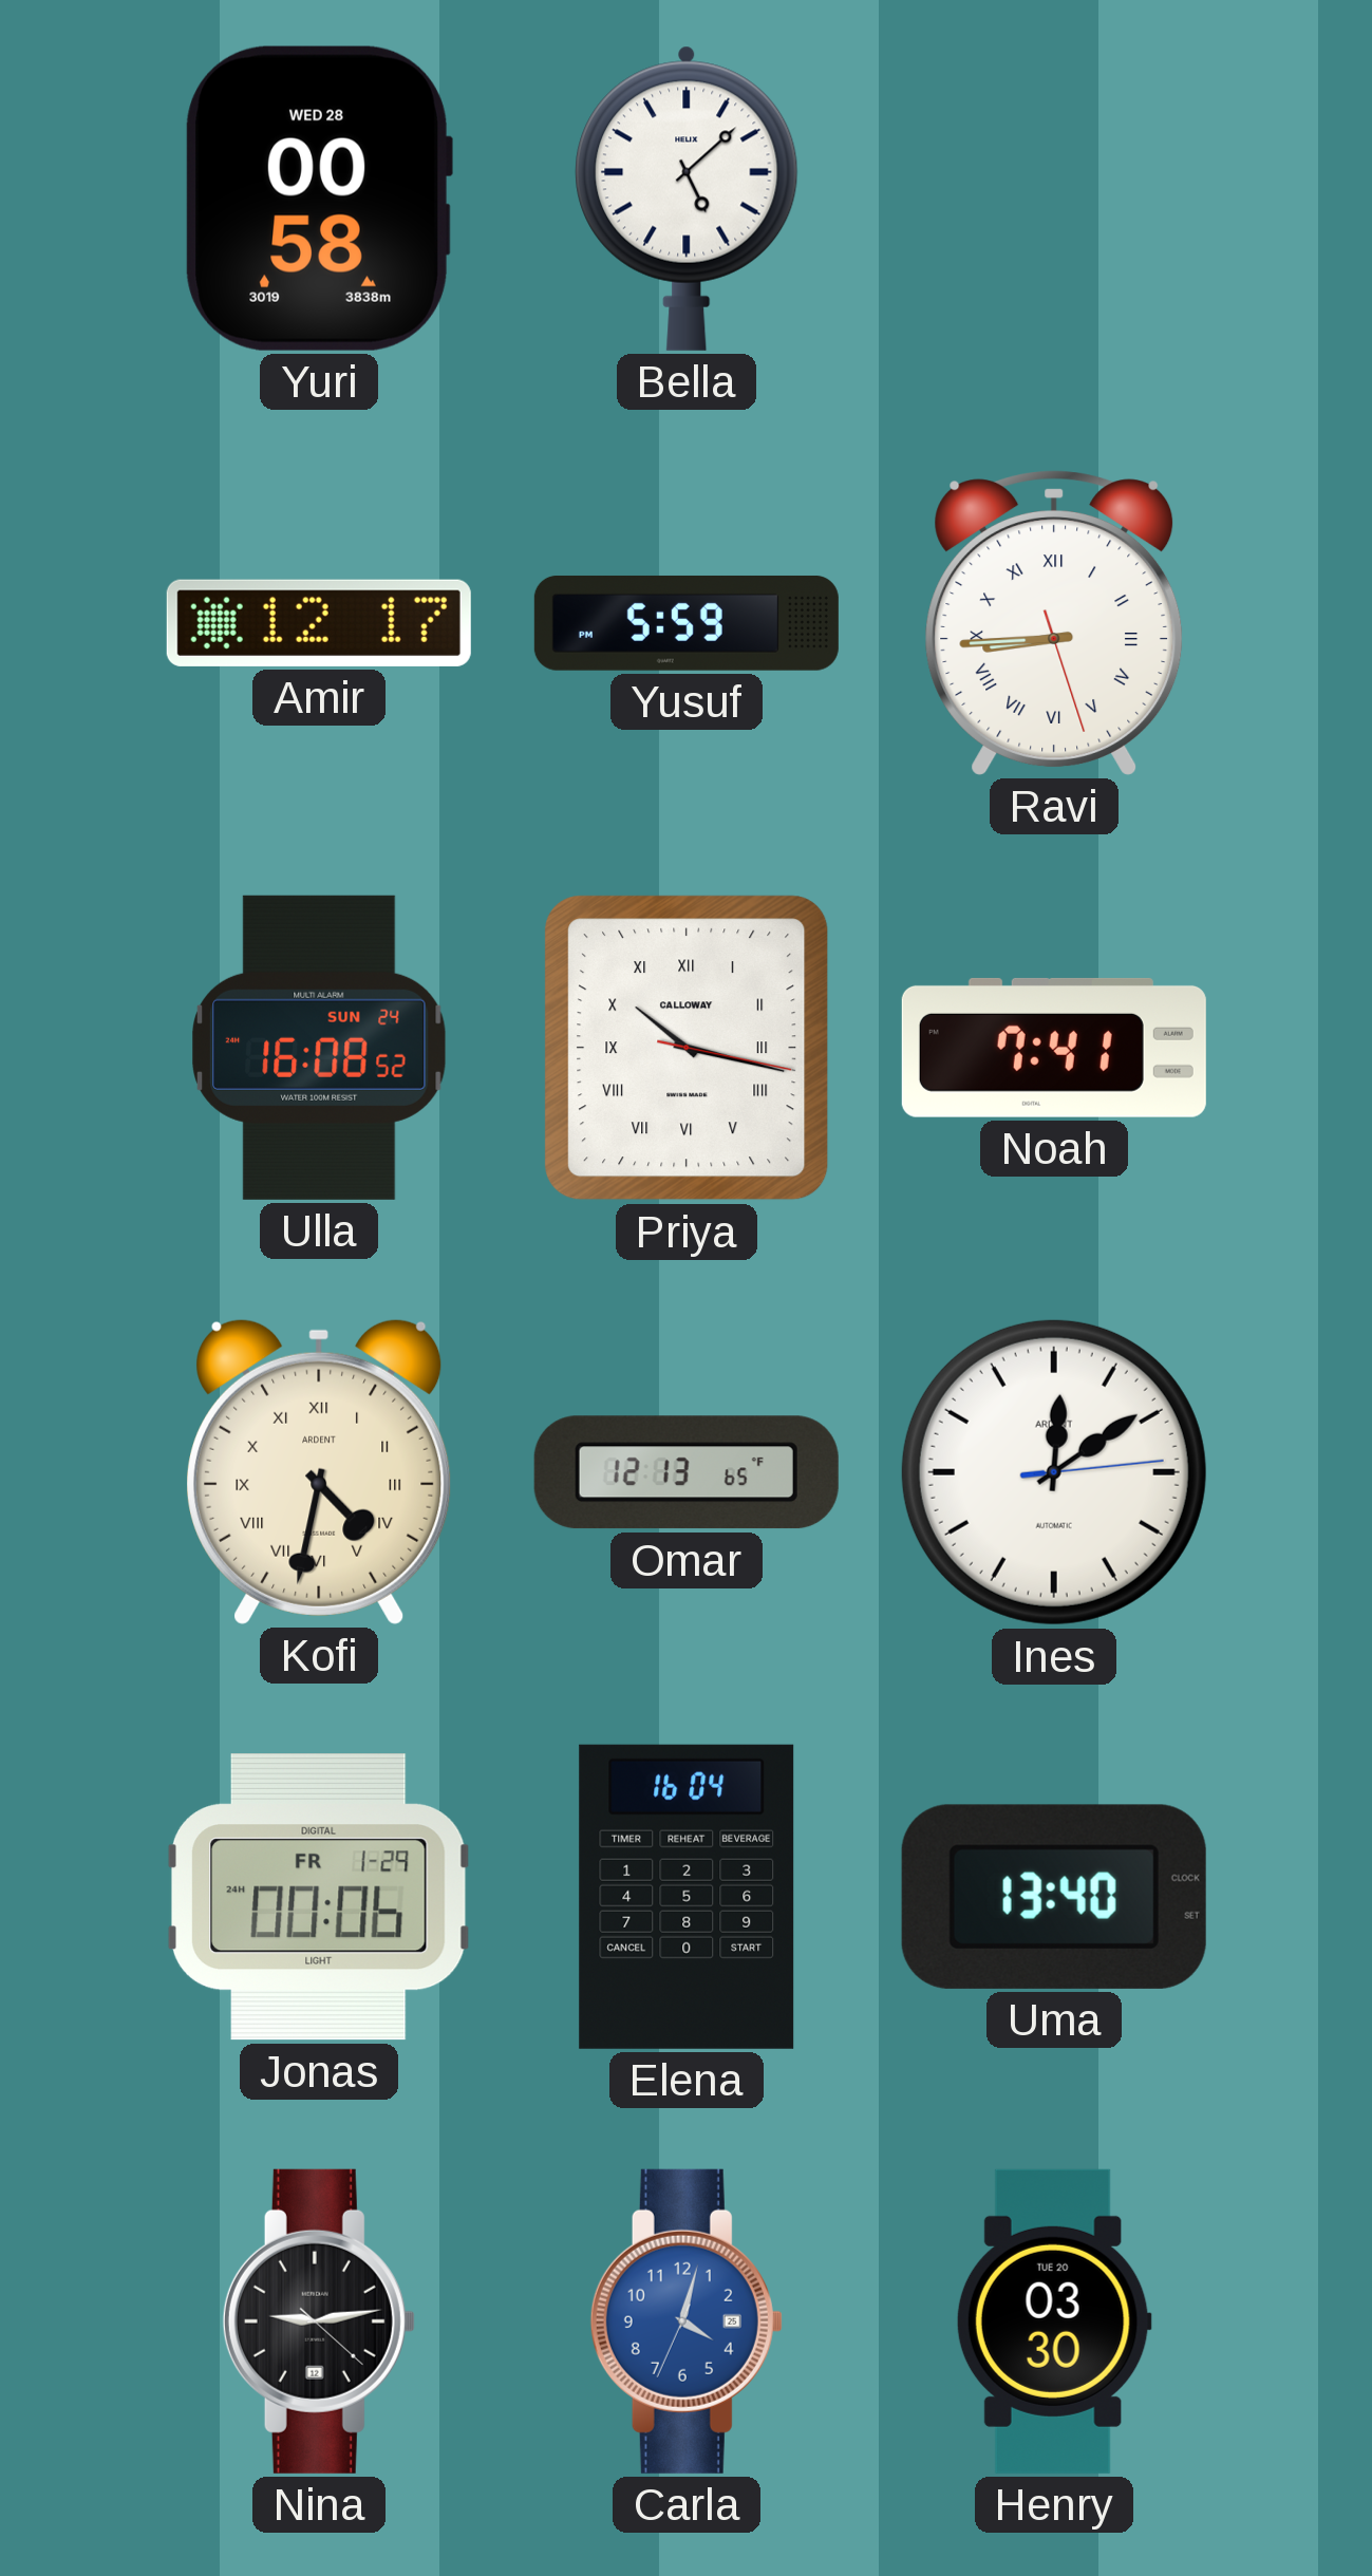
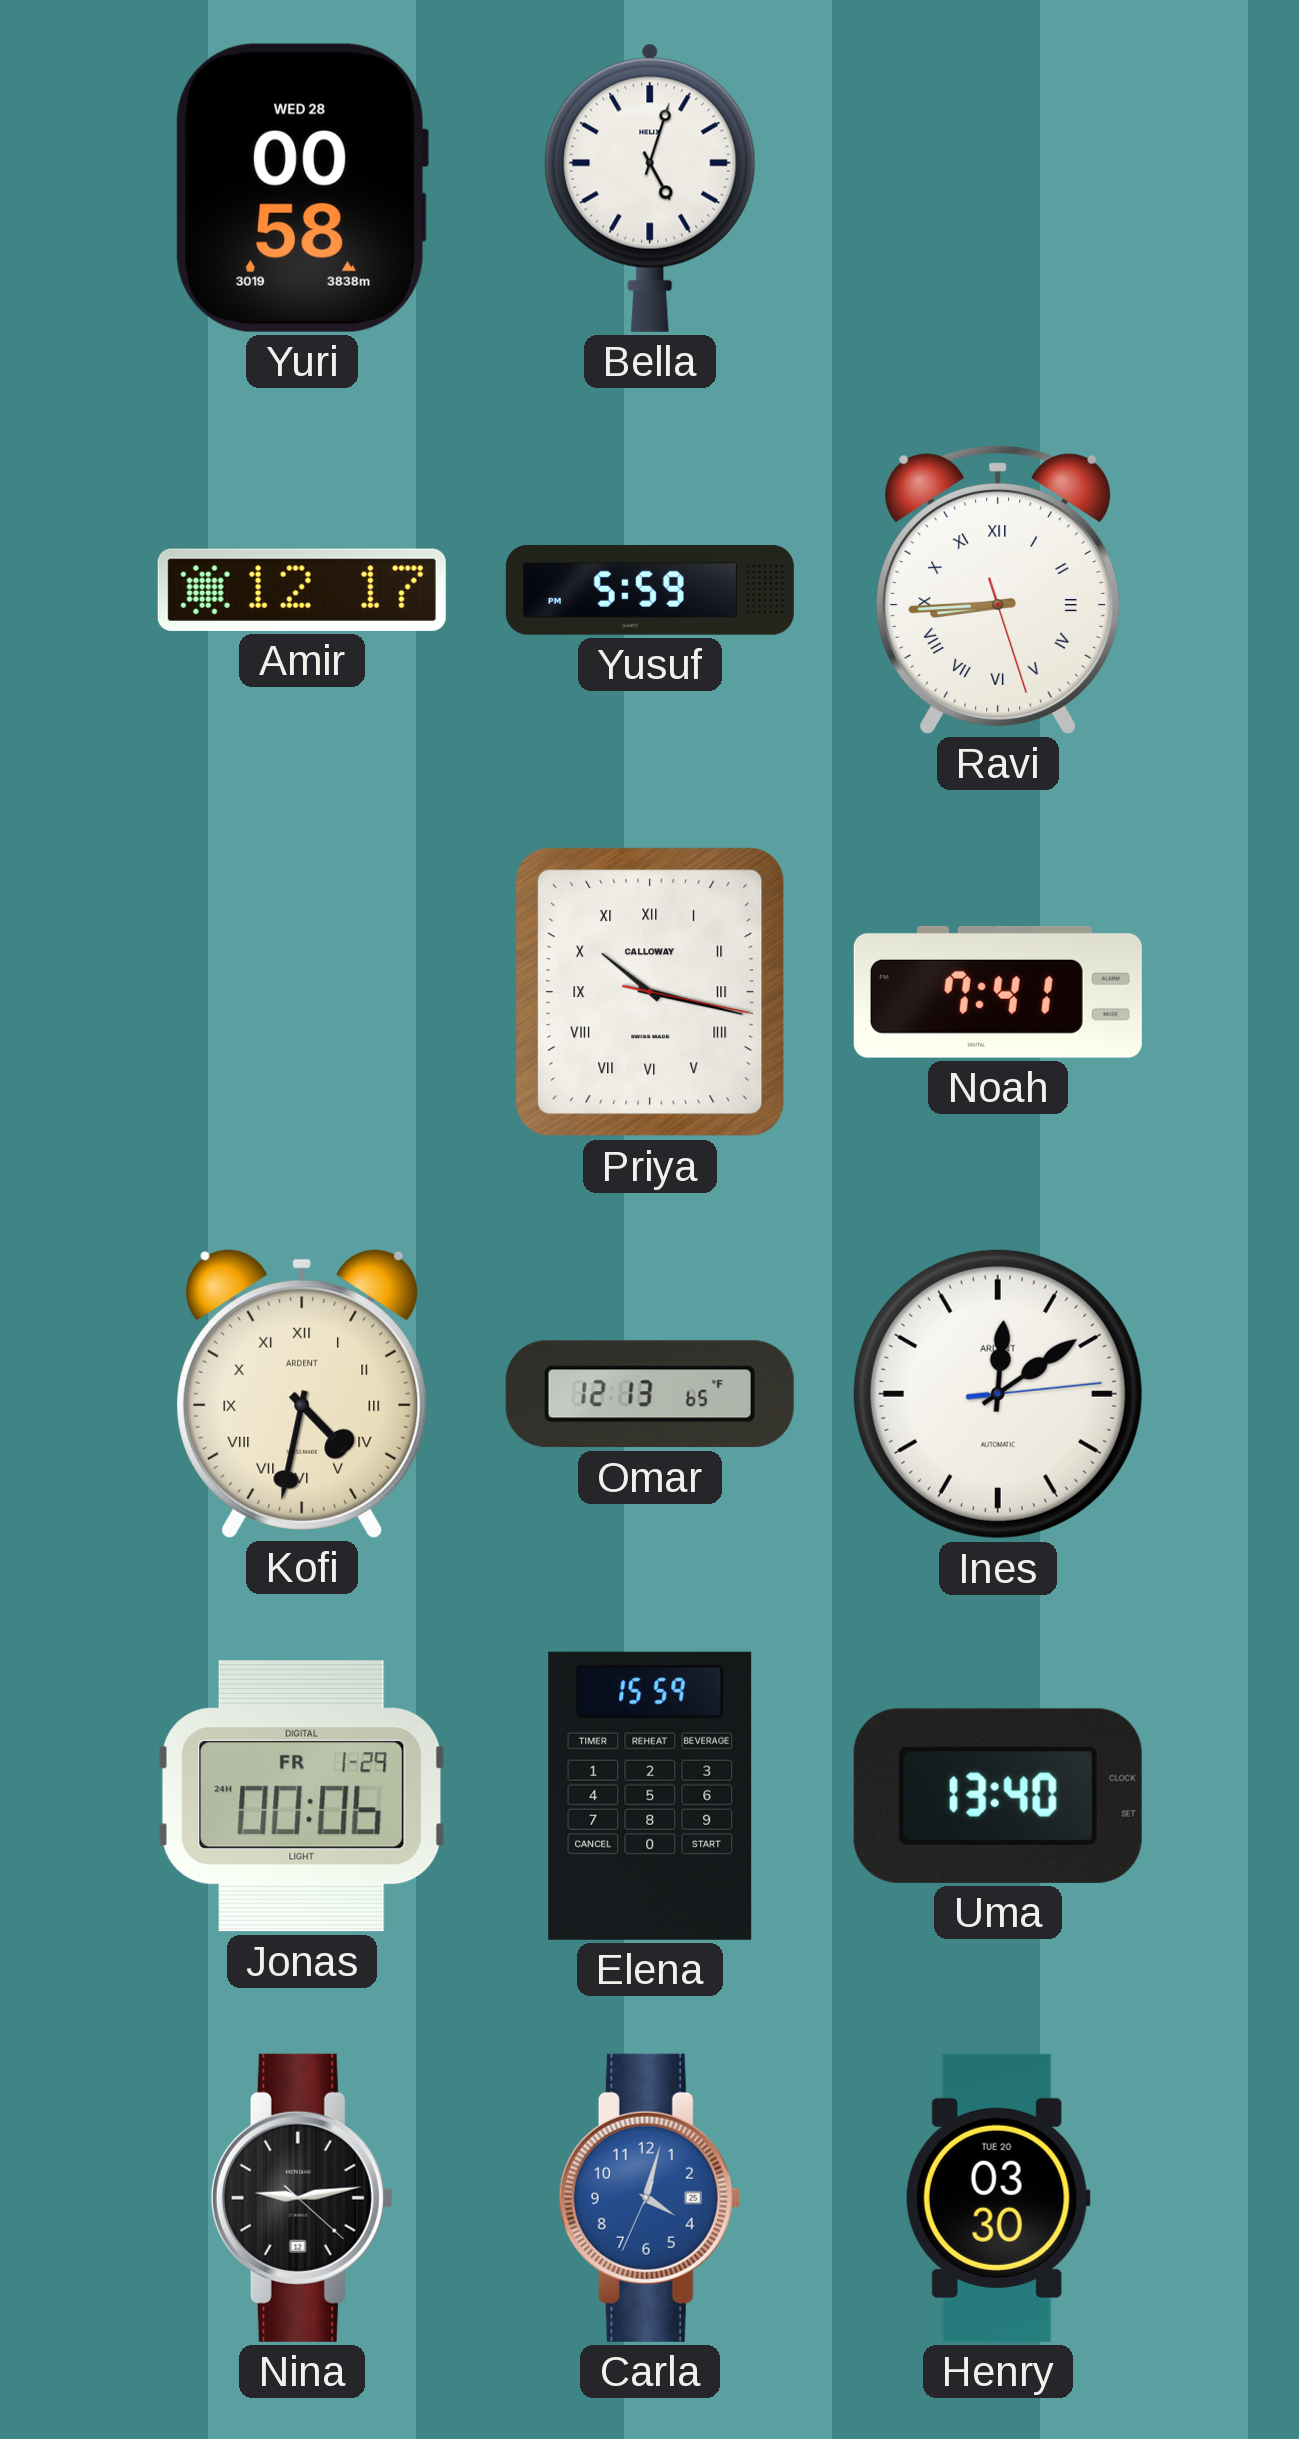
Bella: 5:08 -> 5:03 (650, 188)
Ulla: 16:08 -> none (319, 1048)
Elena: 16:04 -> 15:59 (650, 1796)
